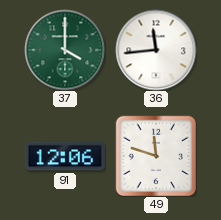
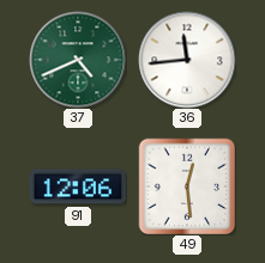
37: 4:00 -> 4:41 (78, 60)
49: 11:48 -> 12:29 (187, 186)
